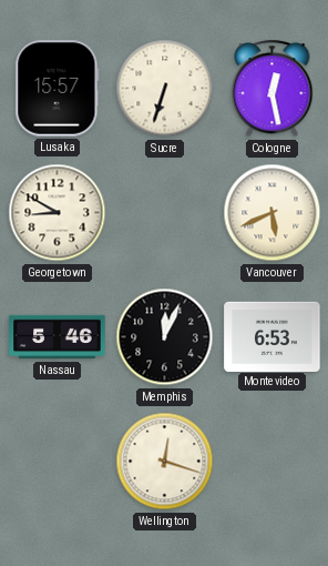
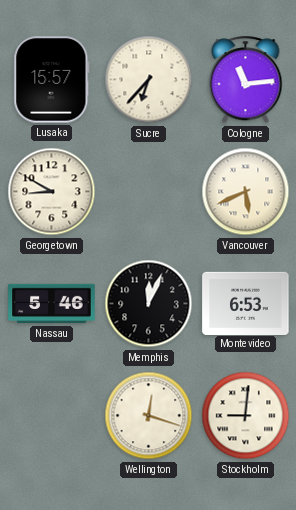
Sucre: 6:33 -> 6:37 (149, 80)
Cologne: 12:28 -> 11:14 (246, 80)
Stockholm: none -> 9:01 (246, 416)
